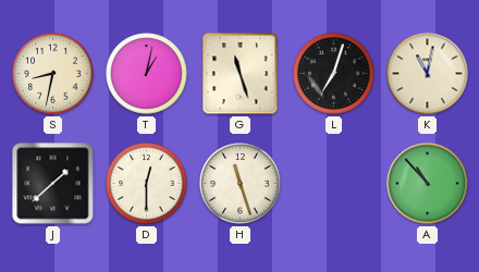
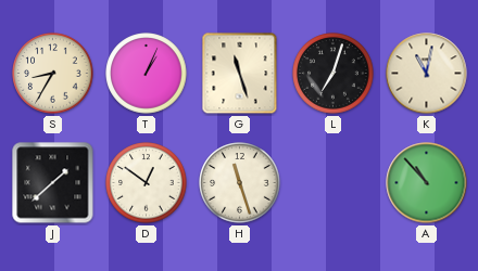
S: 8:32 -> 8:35 (53, 74)
T: 1:02 -> 1:04 (147, 74)
D: 12:30 -> 12:51 (147, 183)
